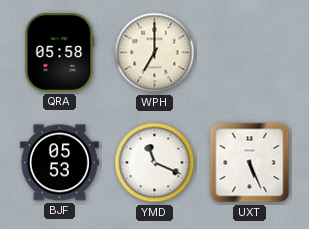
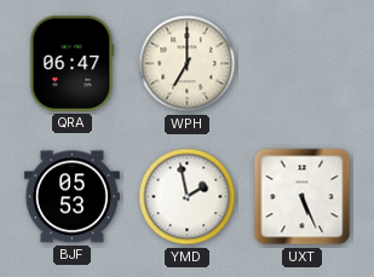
QRA: 05:58 -> 06:47 (73, 63)
YMD: 11:19 -> 1:58 (188, 197)
